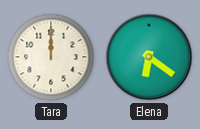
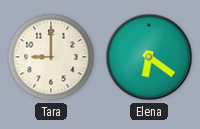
Tara: 12:00 -> 9:00 (51, 57)
